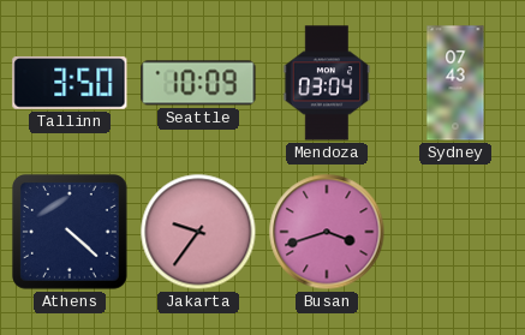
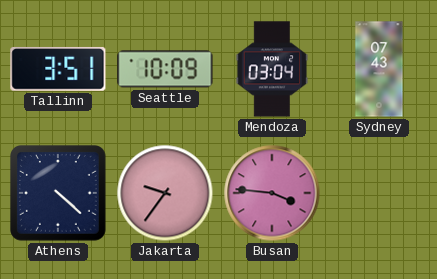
Tallinn: 3:50 -> 3:51 (58, 69)
Busan: 3:42 -> 3:46 (272, 193)
